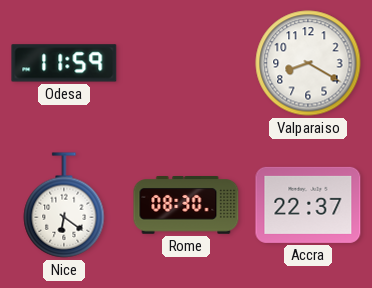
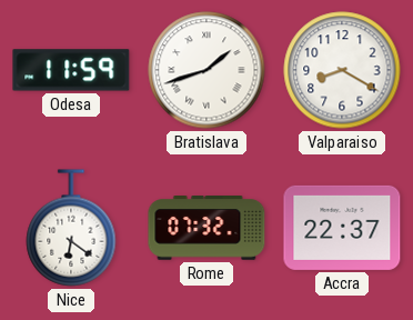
Bratislava: none -> 1:42 (206, 70)
Rome: 08:30 -> 07:32 (206, 229)
